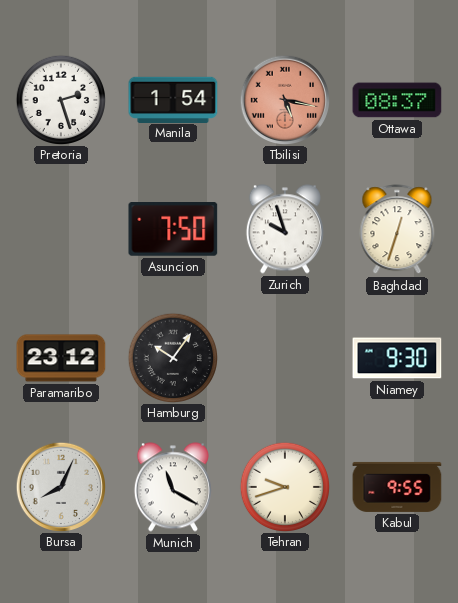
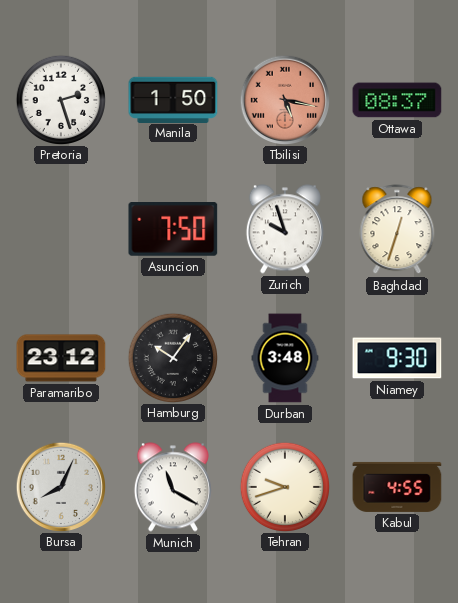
Manila: 1:54 -> 1:50 (173, 99)
Durban: none -> 3:48 (285, 358)
Kabul: 9:55 -> 4:55 (397, 487)
